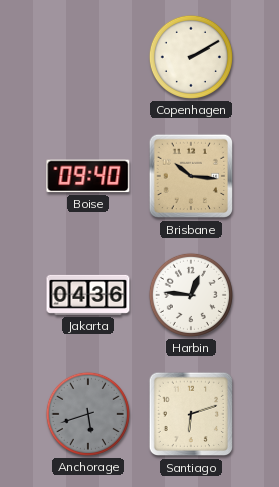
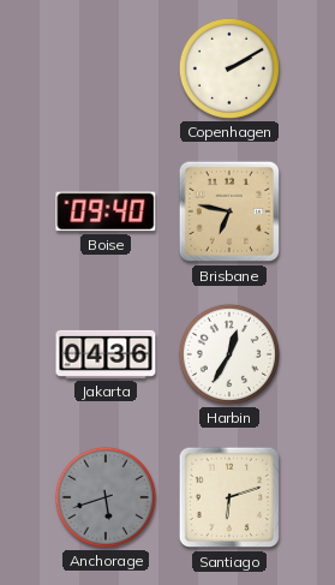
Brisbane: 10:16 -> 6:47 (229, 211)
Harbin: 12:46 -> 12:35 (229, 354)
